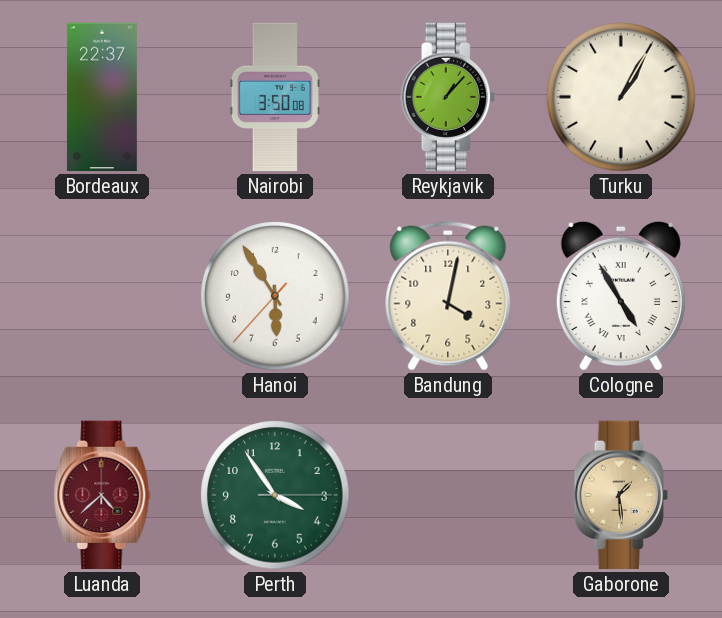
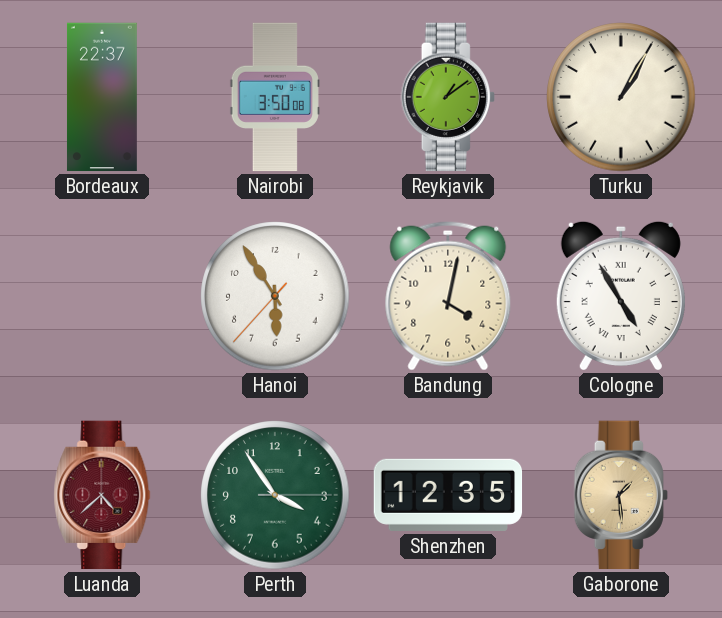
Reykjavik: 1:07 -> 1:09 (448, 97)
Shenzhen: none -> 12:35 (448, 495)
